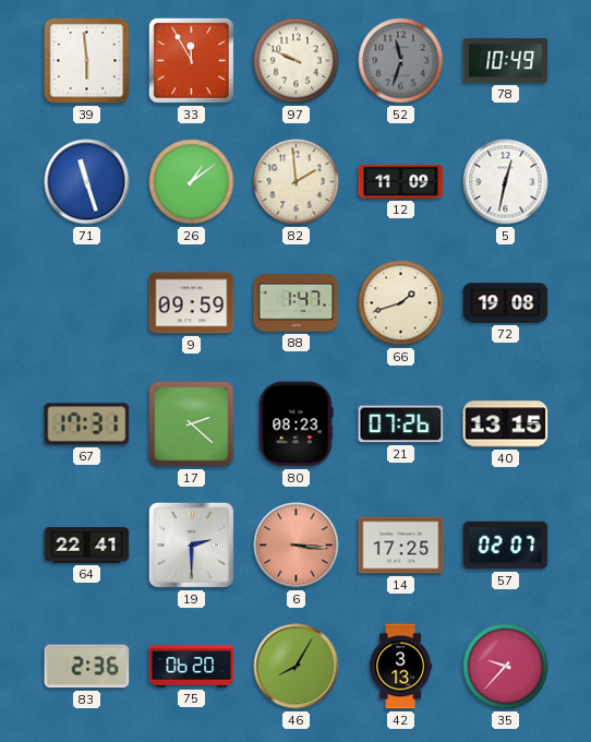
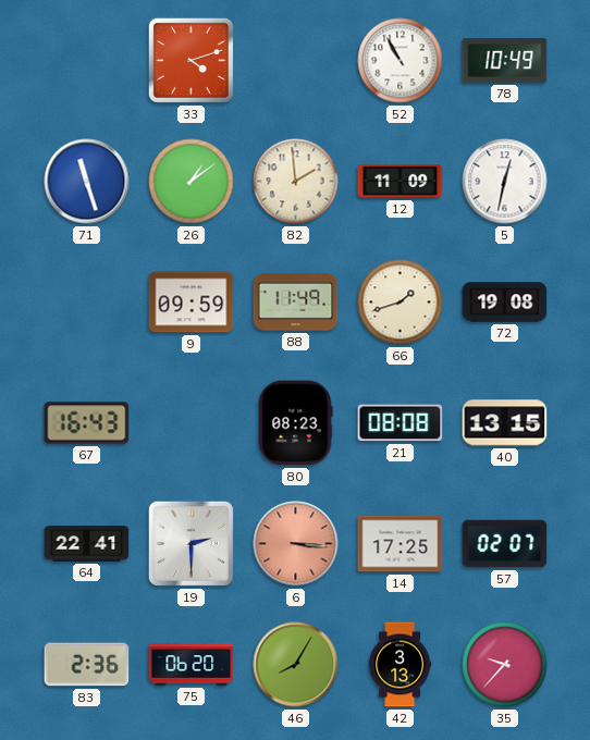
39: 5:59 -> none (87, 61)
33: 11:55 -> 4:12 (190, 60)
97: 9:49 -> none (297, 61)
52: 11:33 -> 10:55 (401, 61)
52 dial: grey -> white (401, 61)
88: 1:47 -> 11:49 (296, 303)
67: 17:31 -> 16:43 (87, 423)
17: 2:22 -> none (192, 424)
21: 07:26 -> 08:08 (401, 423)
